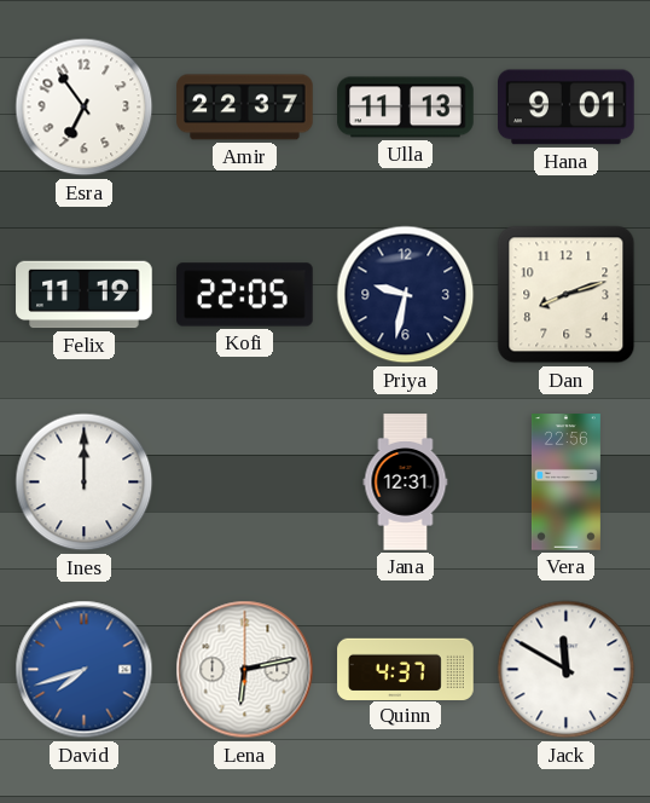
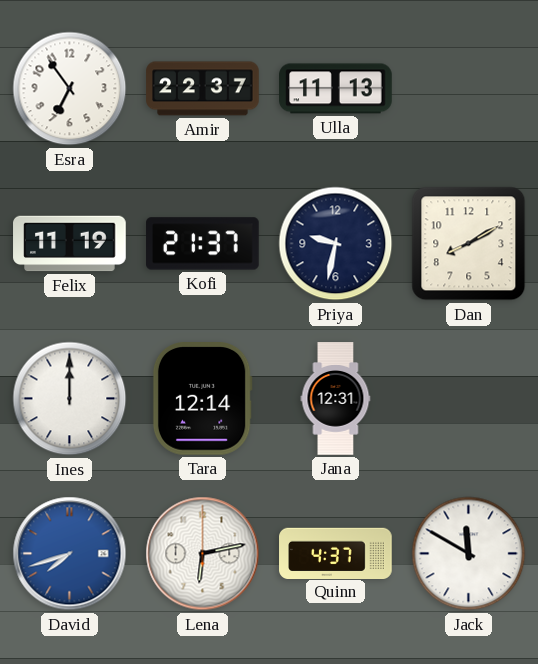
Hana: 9:01 -> none (567, 108)
Kofi: 22:05 -> 21:37 (203, 244)
Dan: 8:12 -> 8:10 (469, 244)
Tara: none -> 12:14 (202, 399)
Vera: 22:56 -> none (565, 483)
